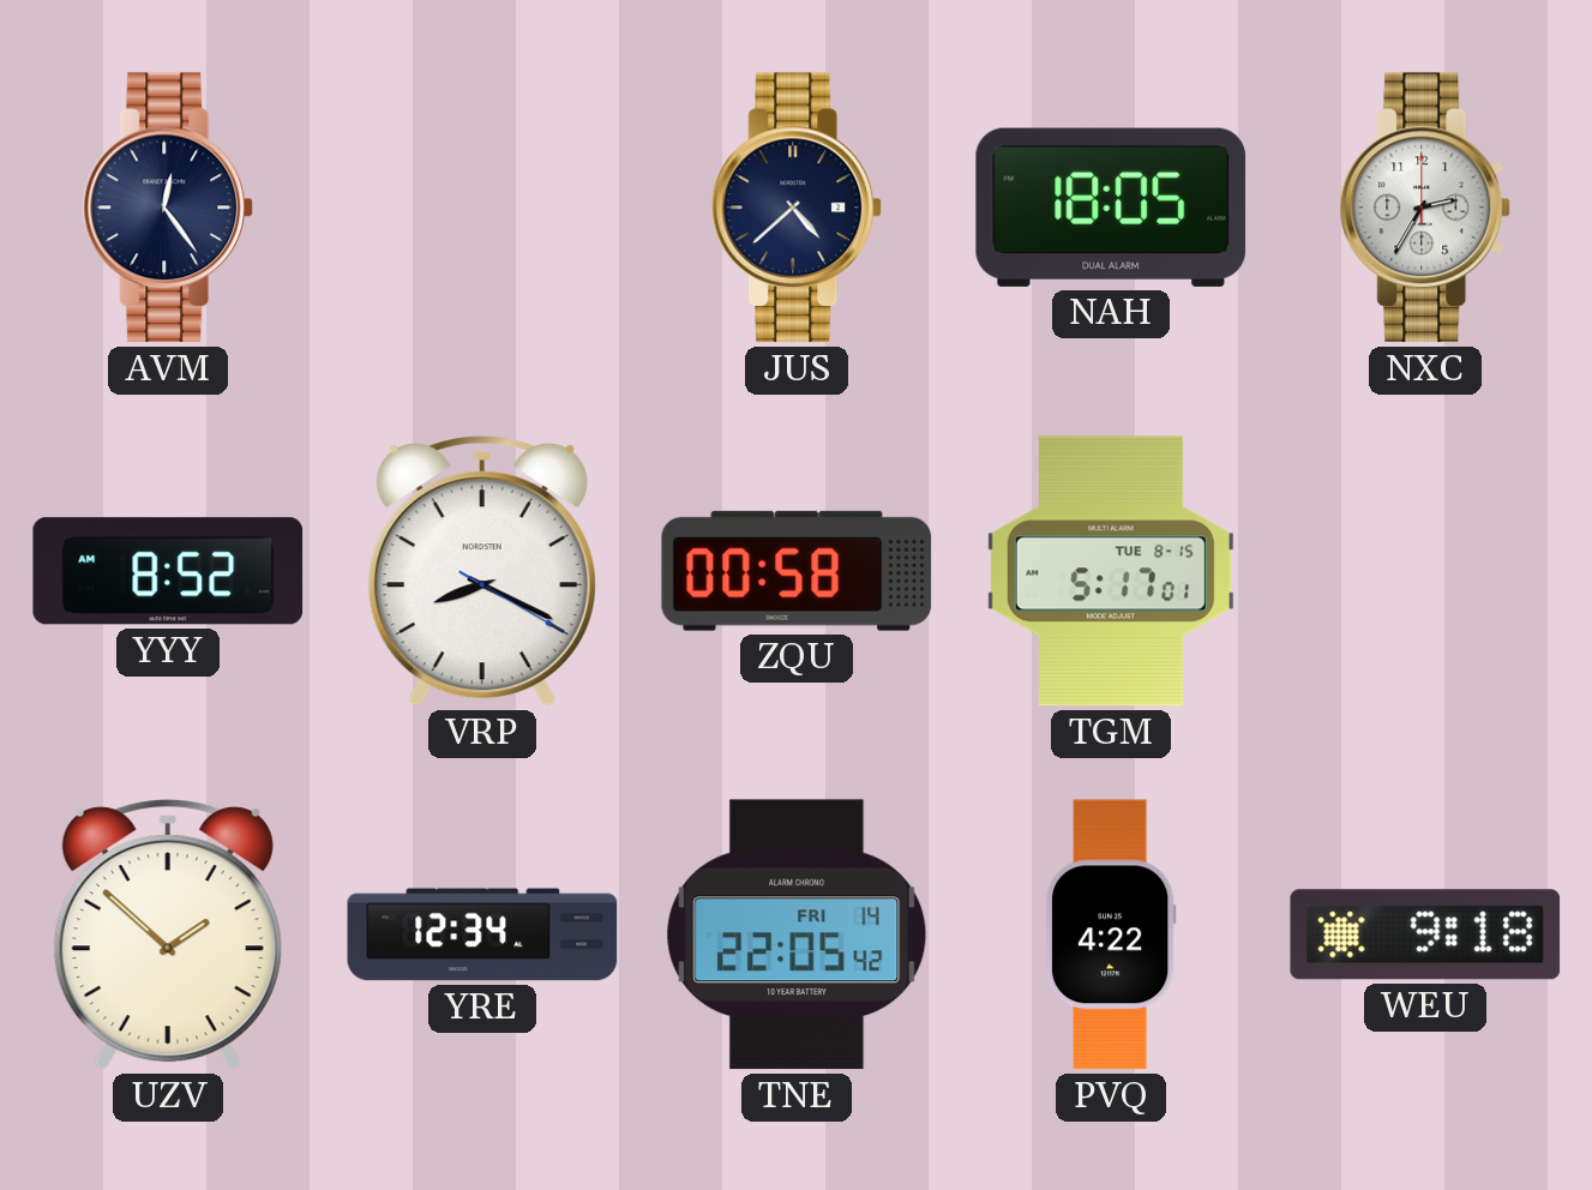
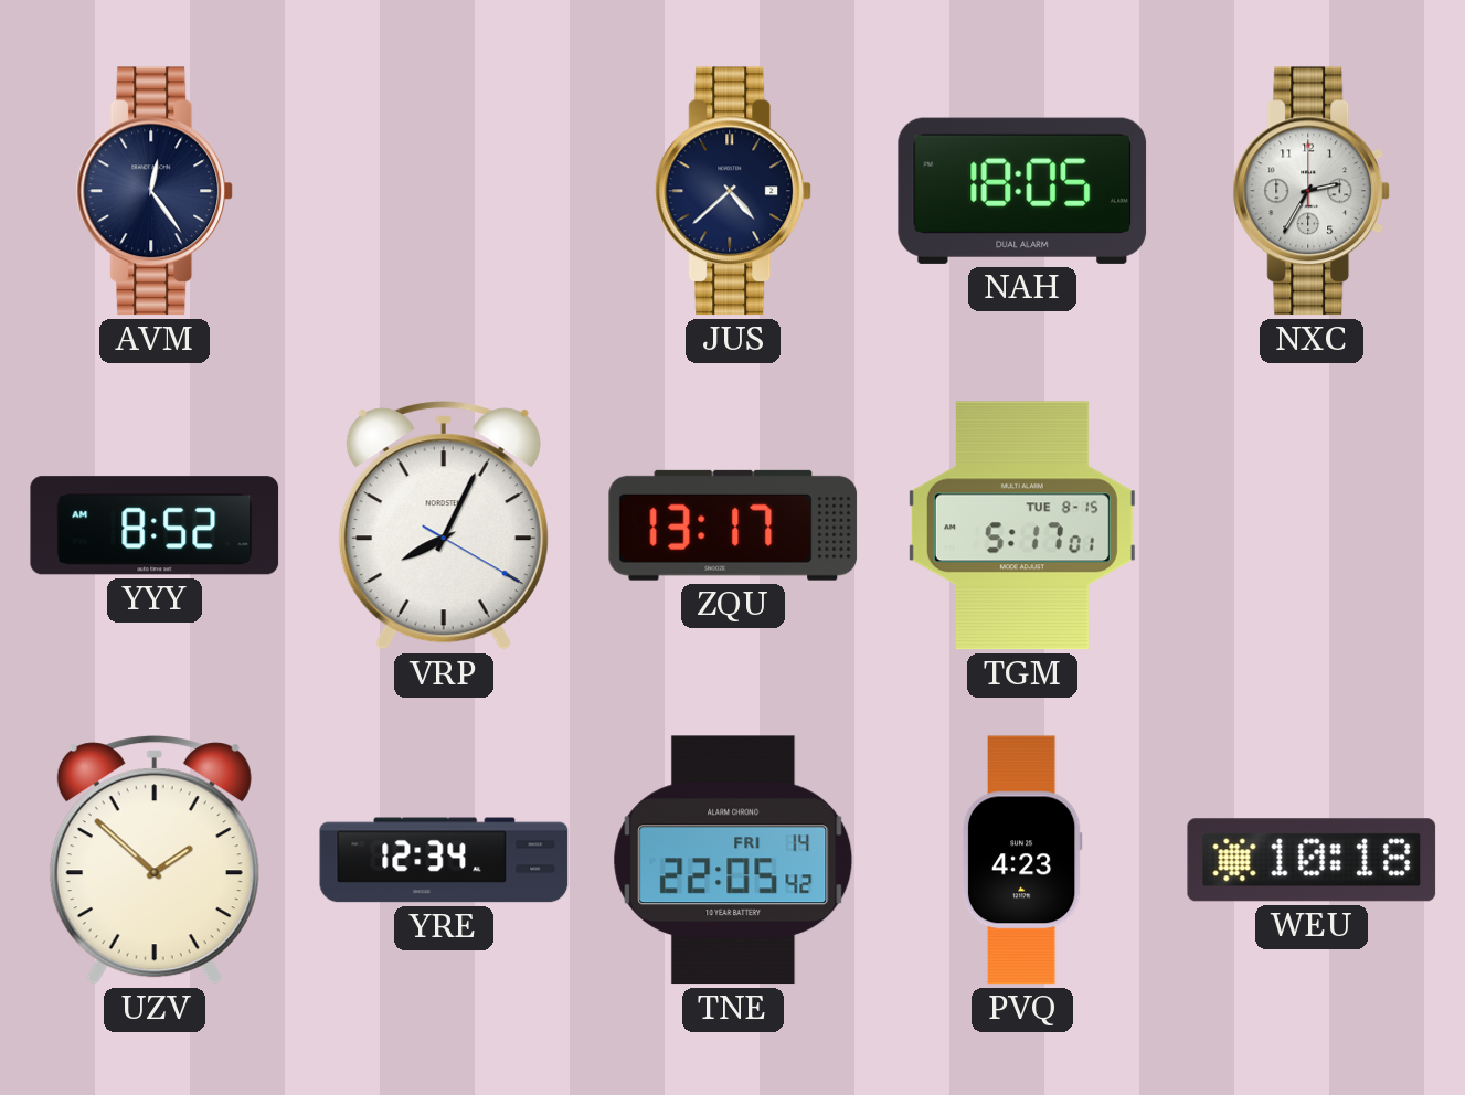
VRP: 8:19 -> 8:04 (444, 525)
ZQU: 00:58 -> 13:17 (733, 525)
PVQ: 4:22 -> 4:23 (1022, 860)
WEU: 9:18 -> 10:18 (1312, 860)
